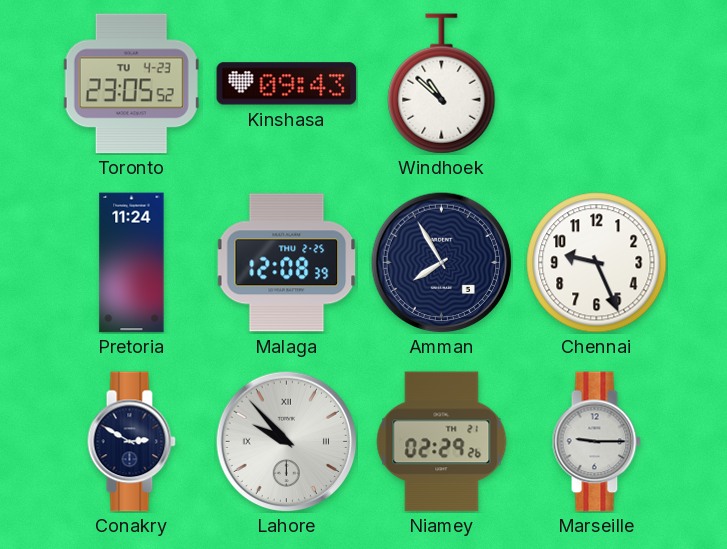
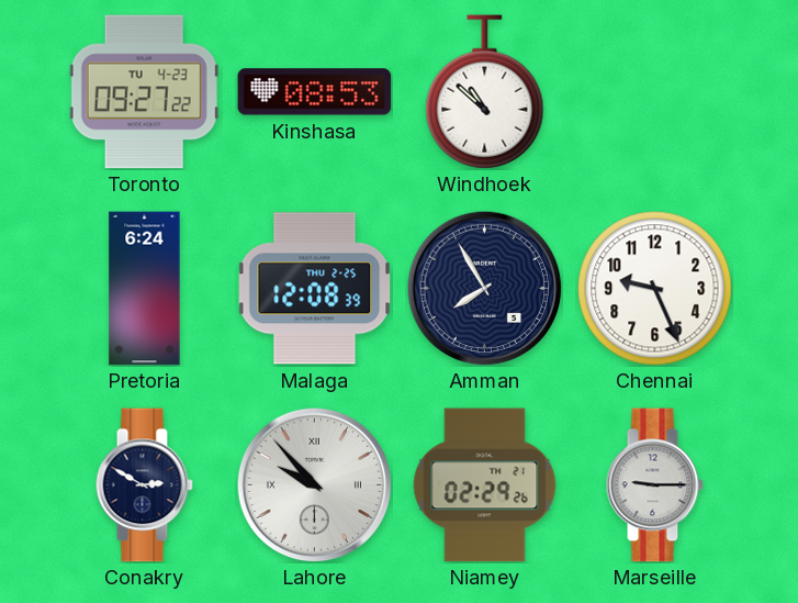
Toronto: 23:05 -> 09:27 (144, 92)
Kinshasa: 09:43 -> 08:53 (315, 92)
Pretoria: 11:24 -> 6:24 (145, 289)
